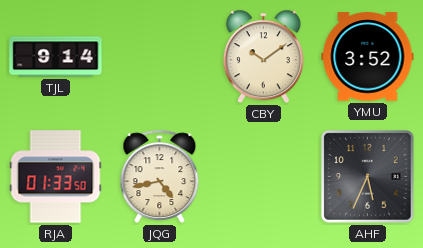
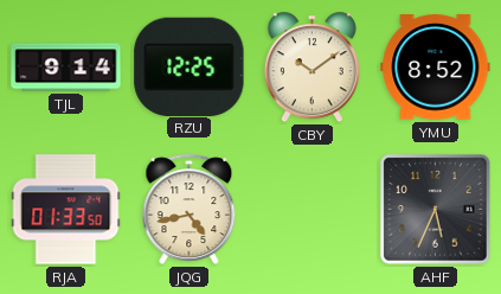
RZU: none -> 12:25 (190, 66)
YMU: 3:52 -> 8:52 (436, 68)
